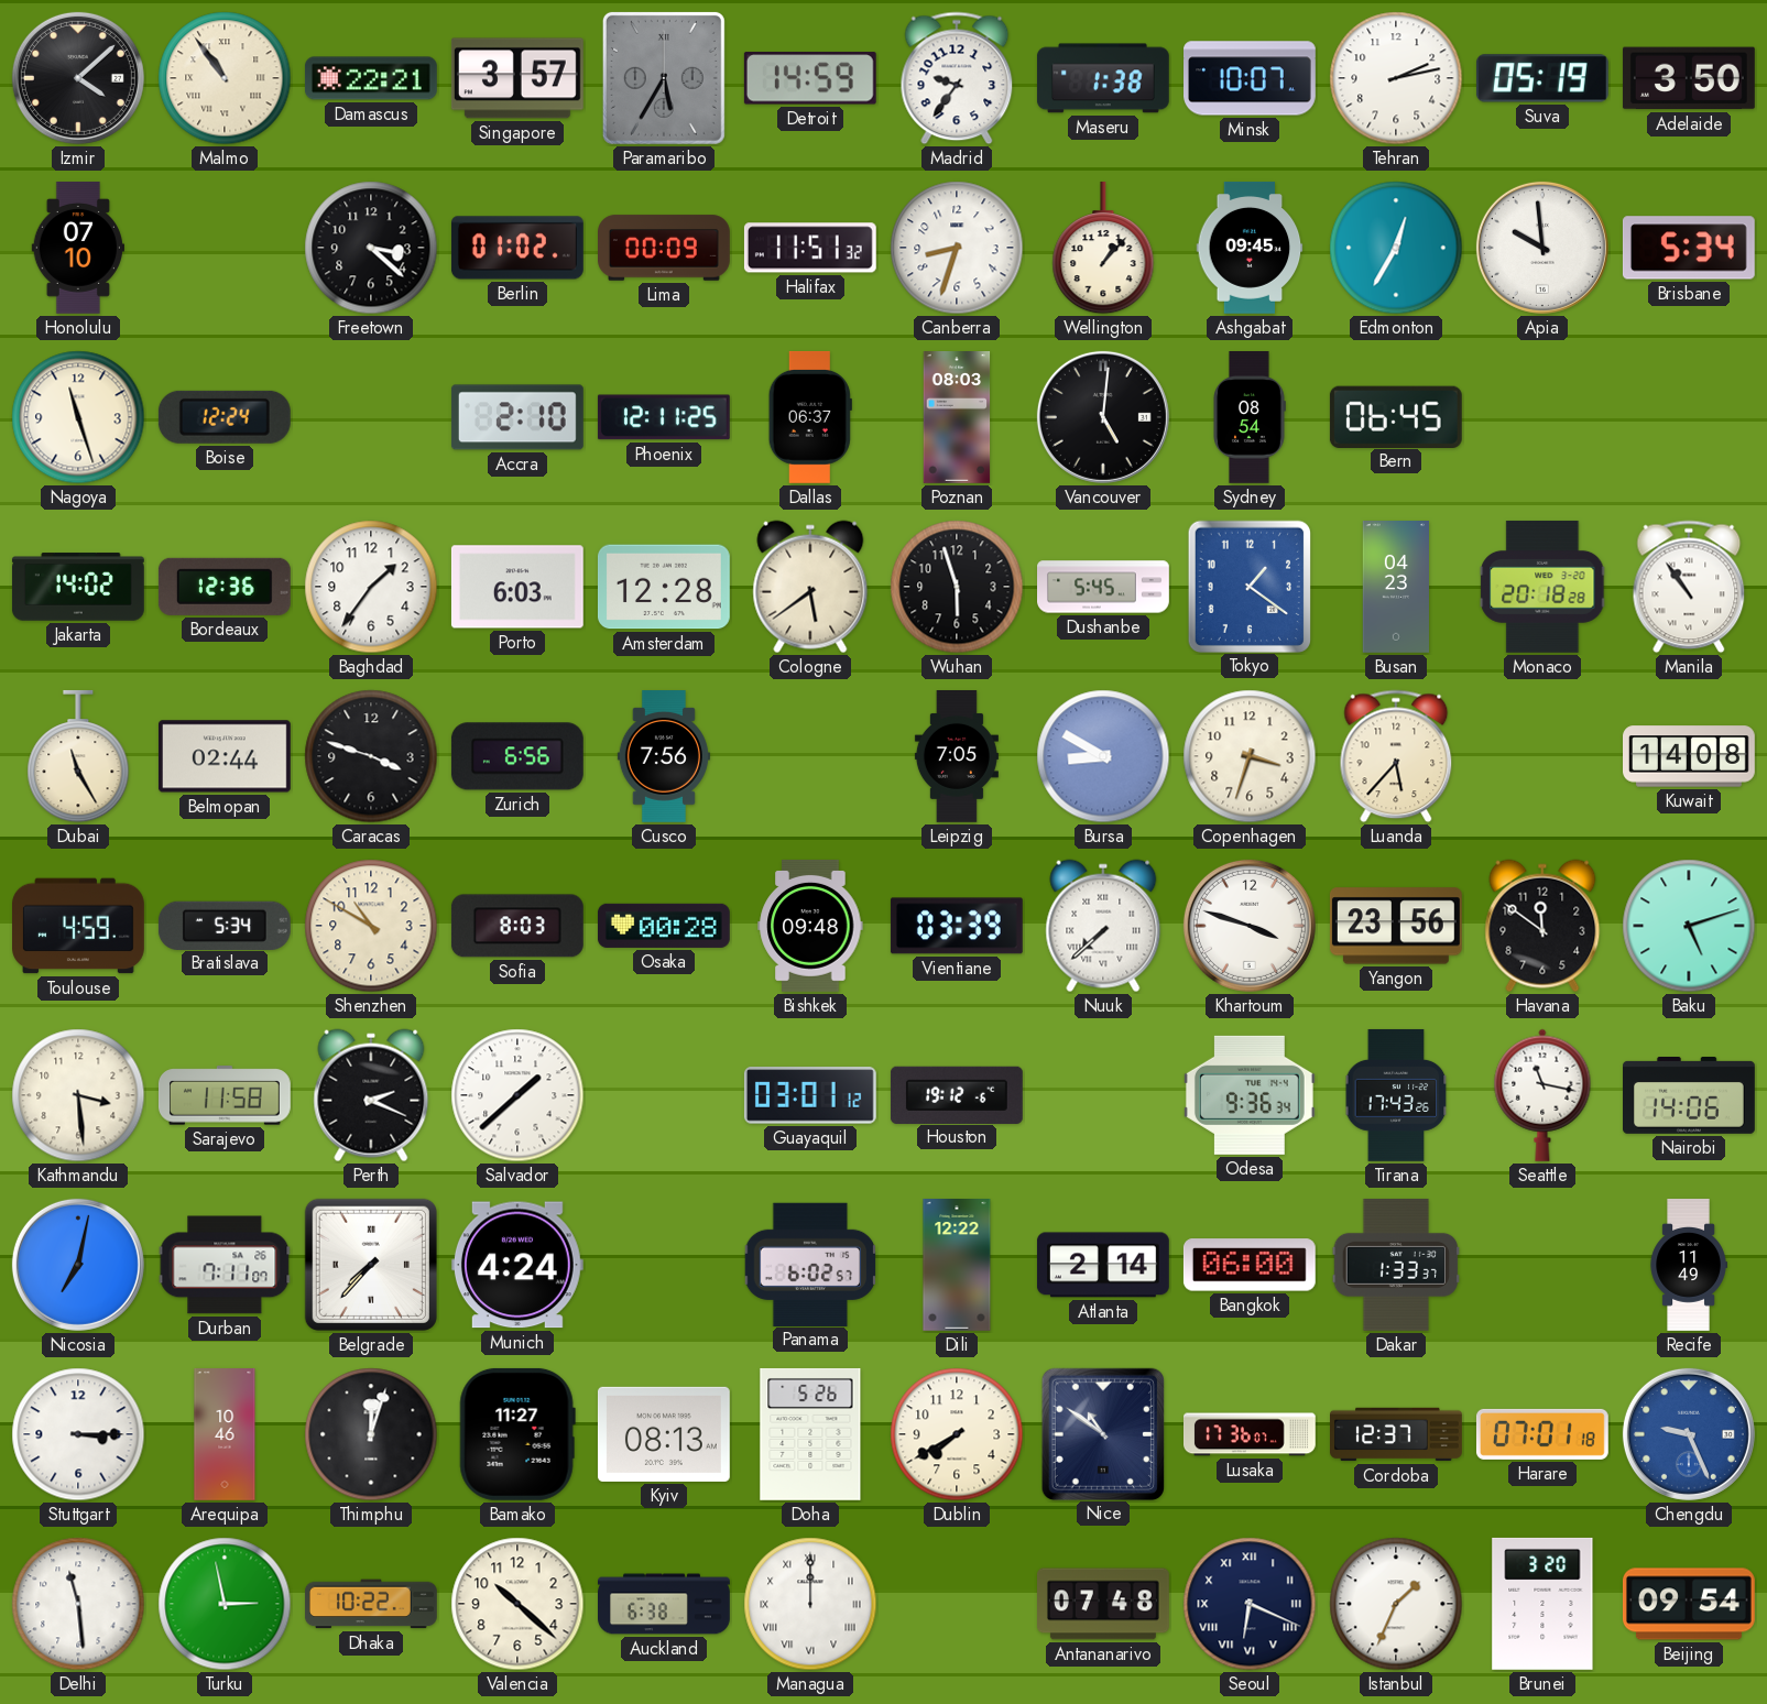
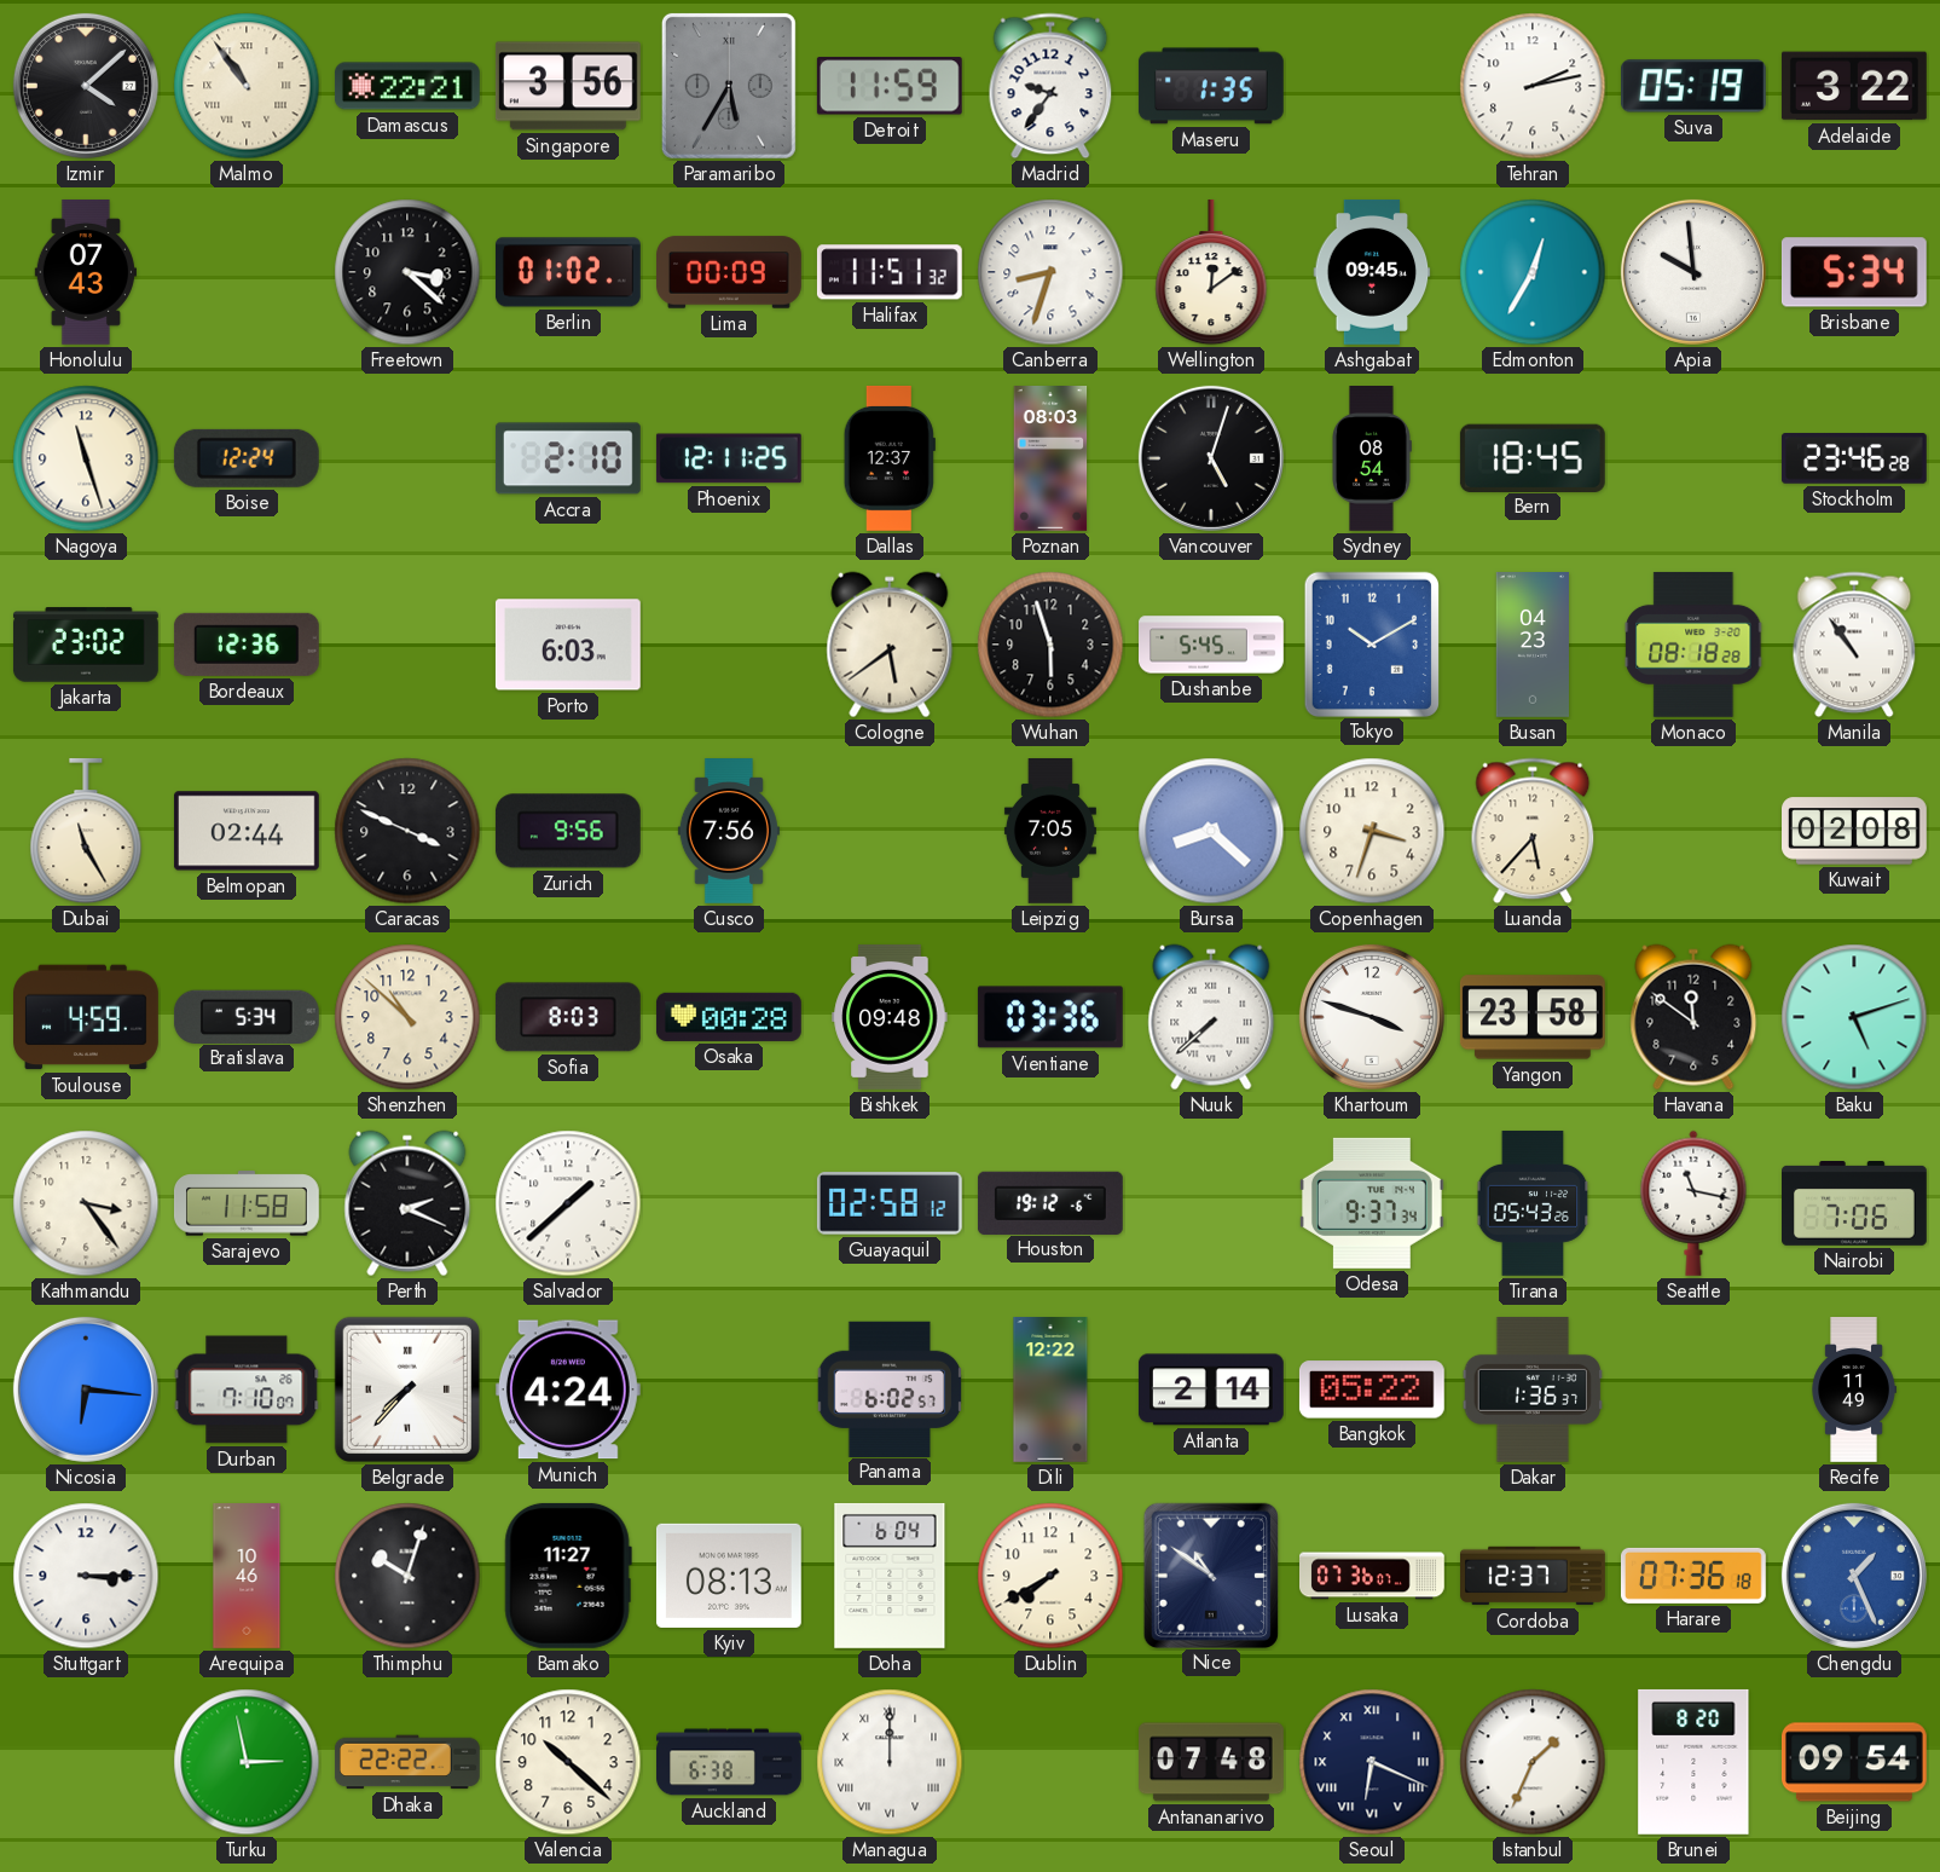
Singapore: 3:57 -> 3:56 (568, 86)
Detroit: 14:59 -> 11:59 (890, 86)
Maseru: 1:38 -> 1:35 (1211, 86)
Minsk: 10:07 -> none (1251, 78)
Adelaide: 3:50 -> 3:22 (1854, 86)
Honolulu: 07:10 -> 07:43 (85, 272)
Wellington: 1:07 -> 12:09 (1211, 272)
Dallas: 06:37 -> 12:37 (890, 458)
Vancouver: 5:01 -> 5:03 (1211, 458)
Bern: 06:45 -> 18:45 (1533, 457)
Stockholm: none -> 23:46 (1854, 460)
Jakarta: 14:02 -> 23:02 (86, 645)
Baghdad: 1:36 -> none (371, 587)
Amsterdam: 12:28 -> none (664, 587)
Tokyo: 1:21 -> 10:10 (1372, 643)
Monaco: 20:18 -> 08:18 (1693, 645)
Caracas: 3:48 -> 3:49 (407, 831)
Zurich: 6:56 -> 9:56 (568, 831)
Bursa: 8:50 -> 8:22 (1211, 831)
Kuwait: 14:08 -> 02:08 (1855, 831)
Shenzhen: 10:50 -> 10:52 (407, 1017)
Vientiane: 03:39 -> 03:36 (1050, 1017)
Yangon: 23:56 -> 23:58 (1533, 1017)
Kathmandu: 3:29 -> 3:24 (86, 1203)
Guayaquil: 03:01 -> 02:58 (890, 1203)
Odesa: 9:36 -> 9:37 (1372, 1203)
Tirana: 17:43 -> 05:43 (1533, 1203)
Nairobi: 14:06 -> 7:06 (1855, 1204)
Nicosia: 7:02 -> 6:16 (86, 1389)
Durban: 7:11 -> 7:10 (247, 1389)
Bangkok: 06:00 -> 05:22 (1372, 1389)
Dakar: 1:33 -> 1:36 (1531, 1389)
Thimphu: 12:03 -> 10:03 (407, 1576)
Doha: 5:26 -> 6:04 (890, 1576)
Lusaka: 17:36 -> 07:36 (1373, 1576)
Harare: 07:01 -> 07:36 (1693, 1576)
Chengdu: 9:26 -> 1:26 (1854, 1576)
Delhi: 11:29 -> none (78, 1604)
Dhaka: 10:22 -> 22:22 (409, 1762)
Brunei: 3:20 -> 8:20 (1693, 1762)
